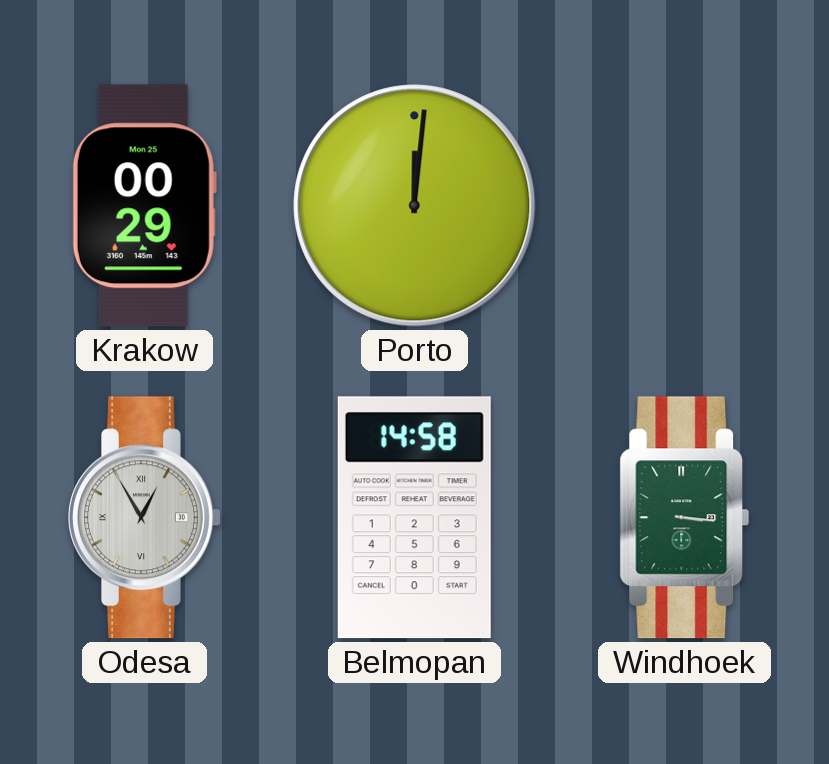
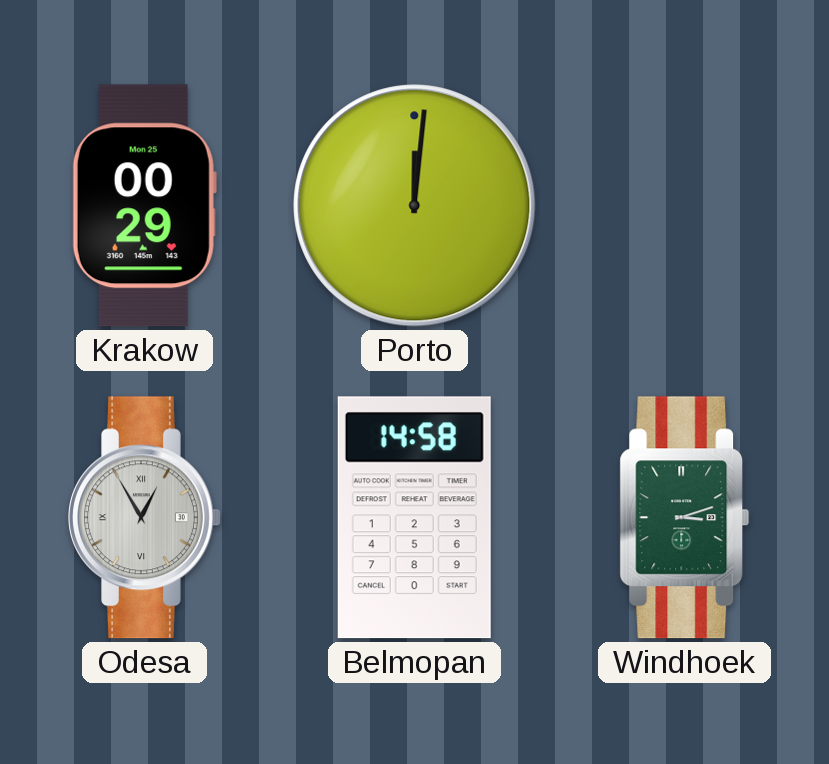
Windhoek: 3:16 -> 3:12 (685, 518)
